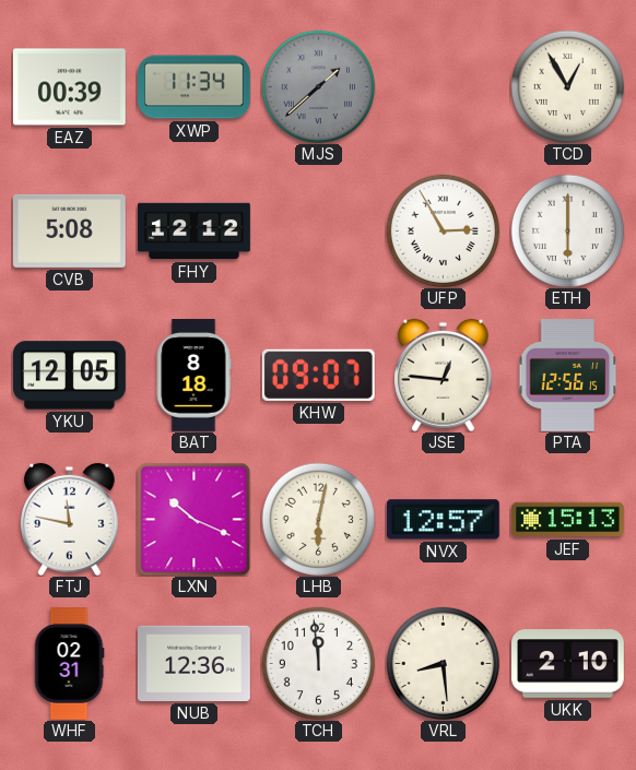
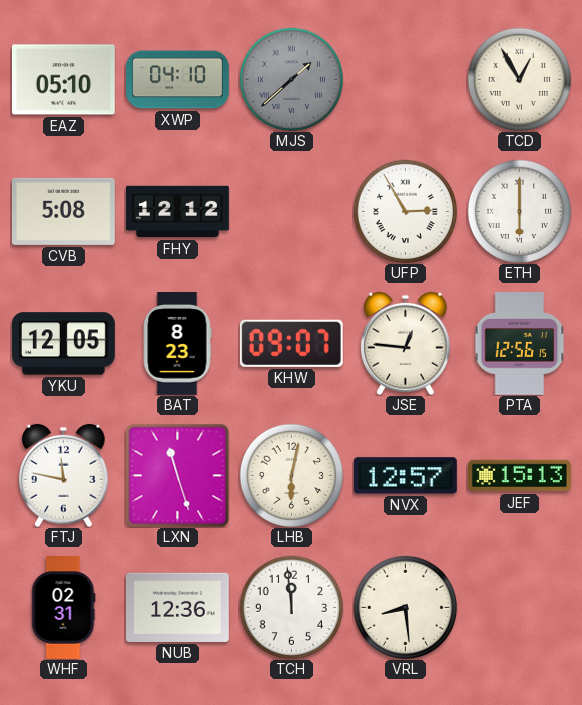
EAZ: 00:39 -> 05:10 (63, 80)
XWP: 11:34 -> 04:10 (178, 80)
BAT: 8:18 -> 8:23 (177, 344)
LXN: 10:19 -> 11:27 (177, 475)
UKK: 2:10 -> none (568, 664)
